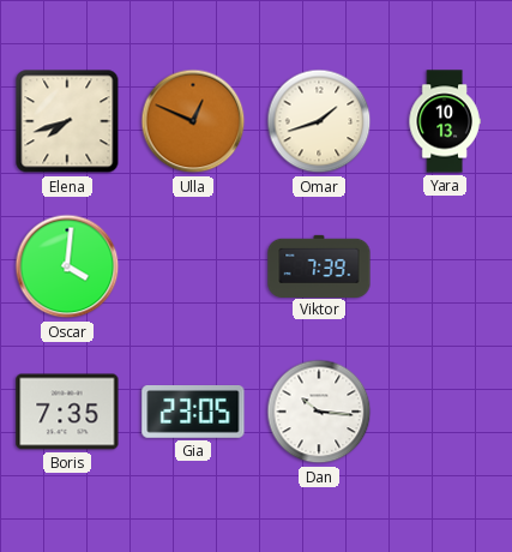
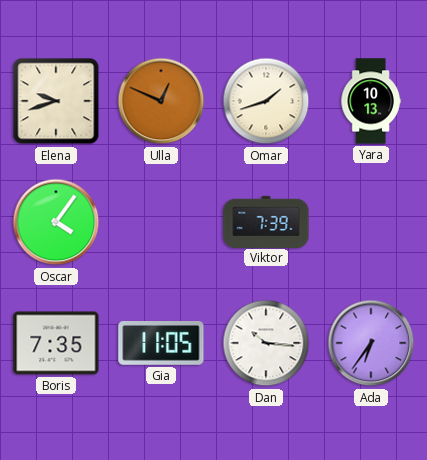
Elena: 7:42 -> 9:42 (56, 101)
Oscar: 4:01 -> 4:06 (56, 222)
Gia: 23:05 -> 11:05 (161, 344)
Ada: none -> 6:36 (371, 343)
